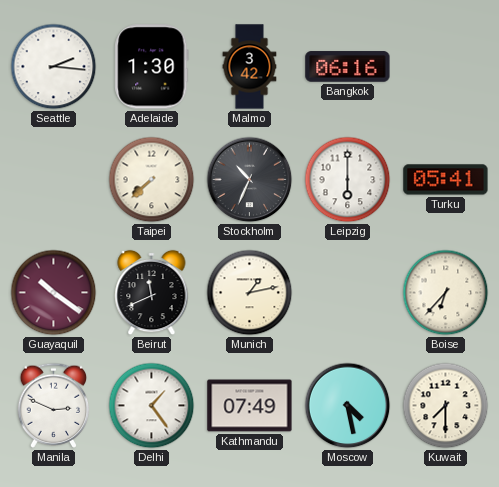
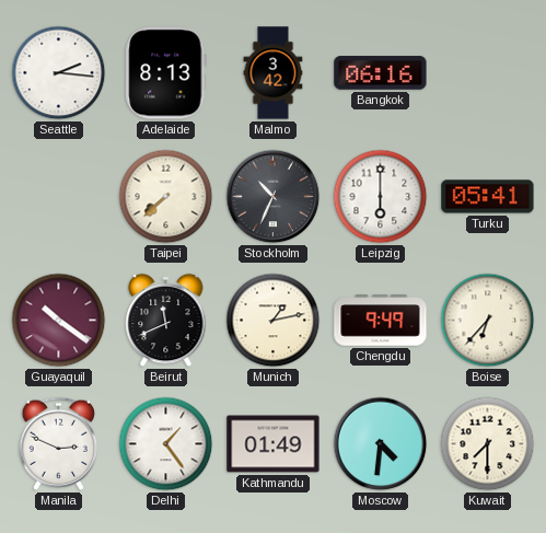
Adelaide: 1:30 -> 8:13 (166, 73)
Chengdu: none -> 9:49 (381, 321)
Kathmandu: 07:49 -> 01:49 (274, 444)
Moscow: 4:28 -> 4:31 (381, 444)
